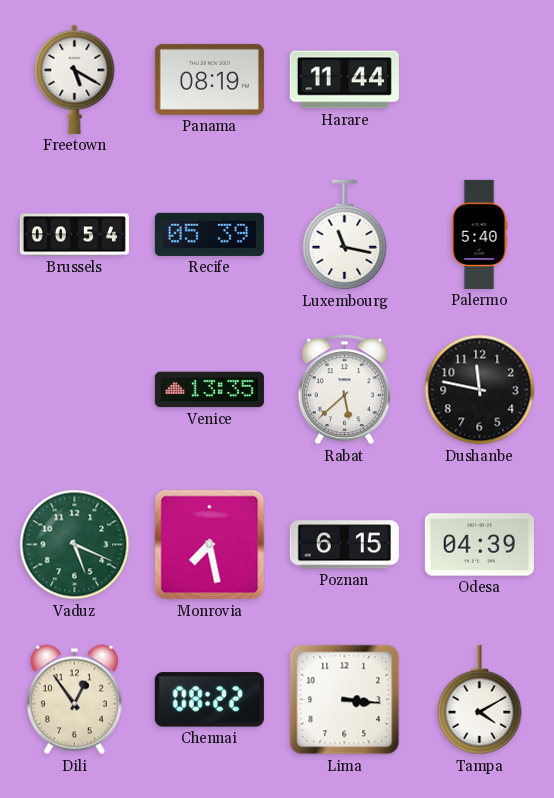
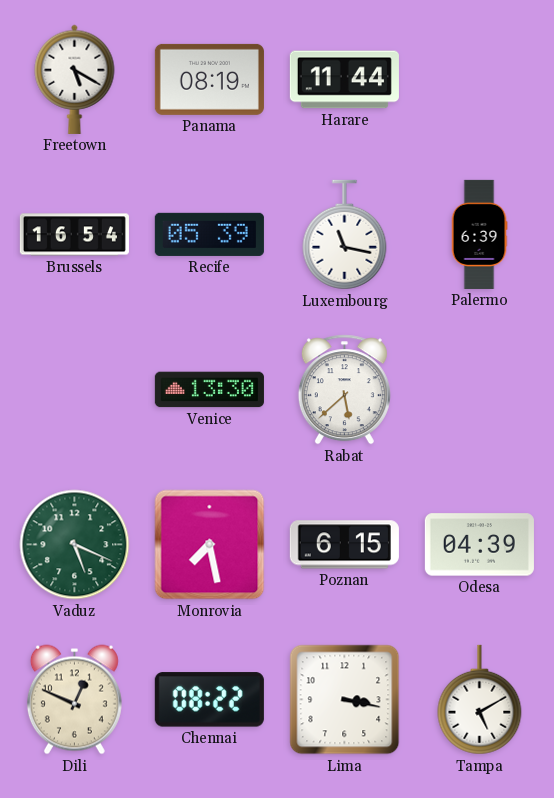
Brussels: 00:54 -> 16:54 (74, 235)
Palermo: 5:40 -> 6:39 (479, 234)
Venice: 13:35 -> 13:30 (209, 390)
Dushanbe: 11:47 -> none (480, 390)
Dili: 12:54 -> 12:49 (74, 700)
Lima: 3:16 -> 3:17 (345, 700)
Tampa: 4:10 -> 5:10 (480, 700)
